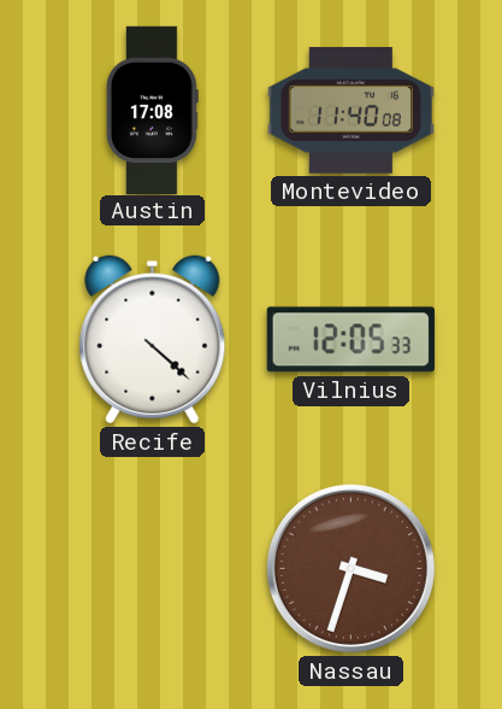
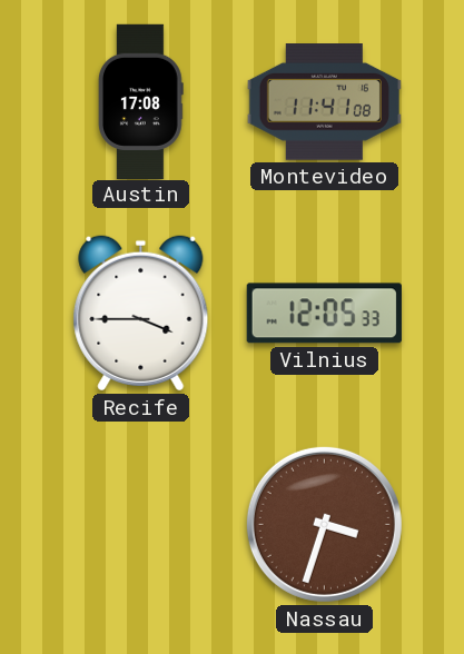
Montevideo: 11:40 -> 11:41 (324, 102)
Recife: 4:22 -> 3:45 (141, 314)
